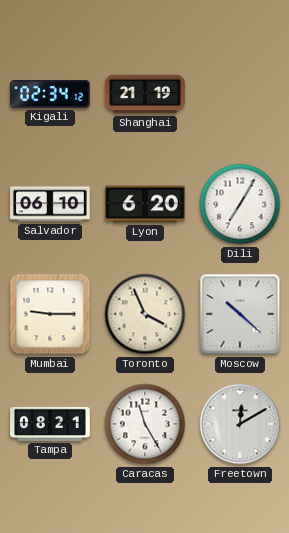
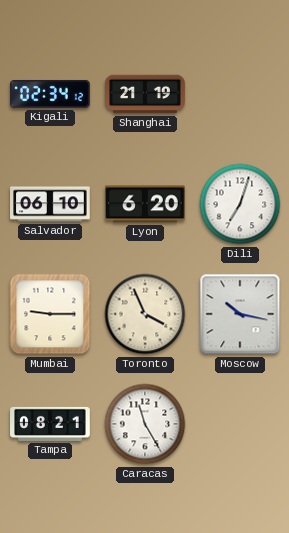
Dili: 7:05 -> 7:03 (240, 204)
Moscow: 10:22 -> 10:17 (240, 314)
Freetown: 12:10 -> none (240, 424)
